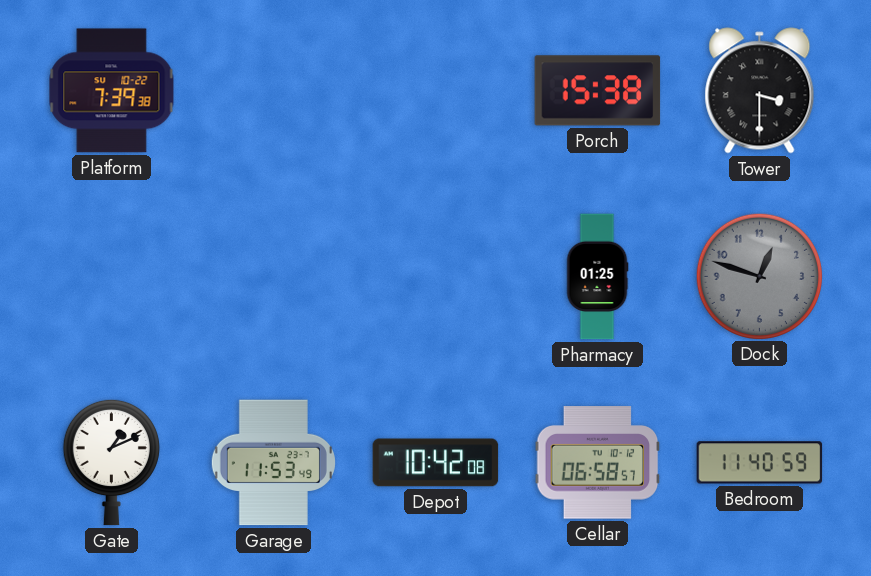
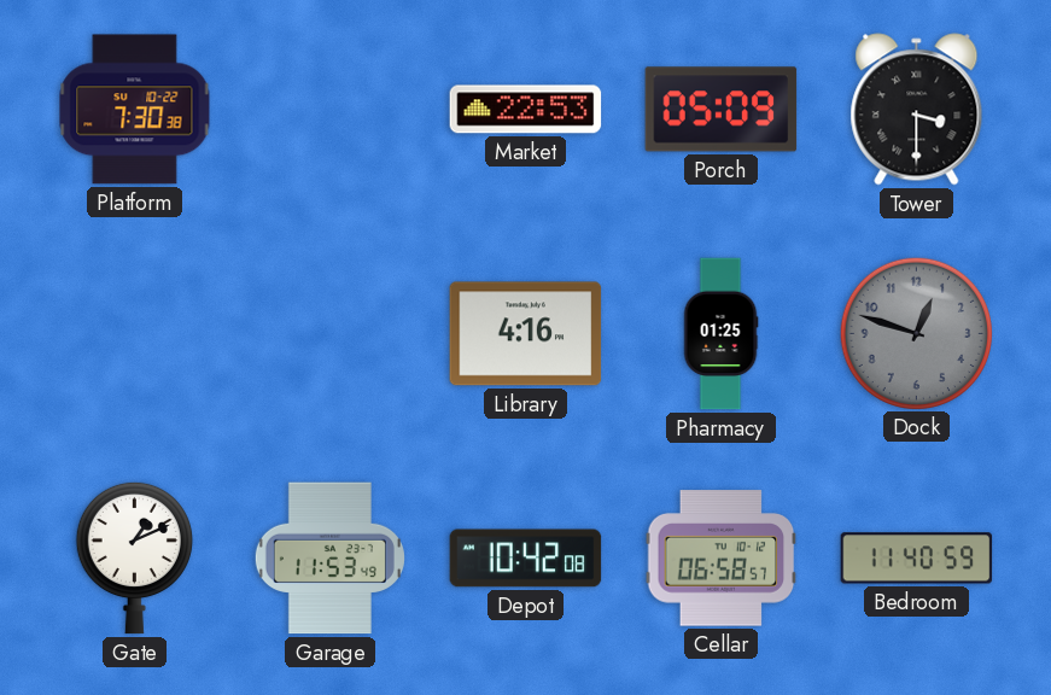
Platform: 7:39 -> 7:30 (135, 110)
Market: none -> 22:53 (526, 110)
Porch: 15:38 -> 05:09 (722, 110)
Library: none -> 4:16 (526, 334)
